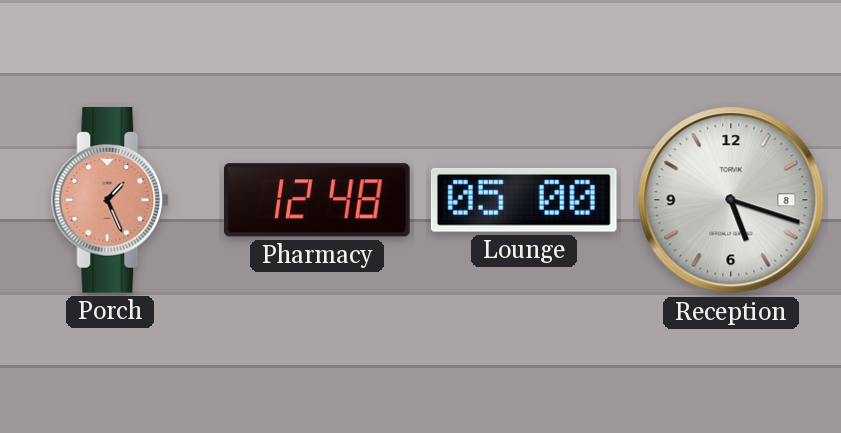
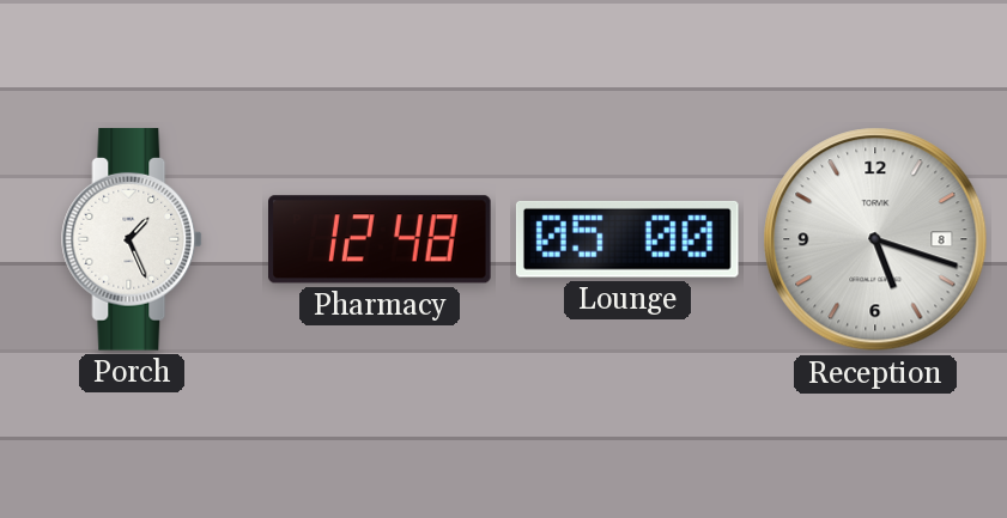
Porch dial: salmon -> white (133, 240)
